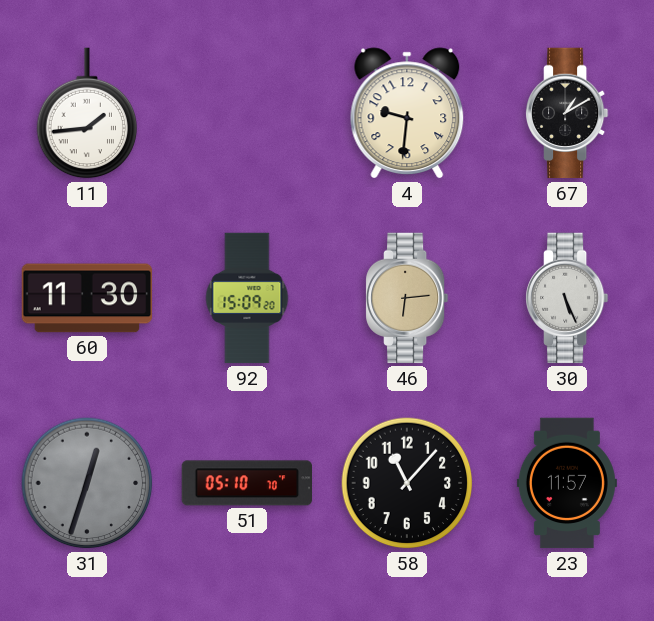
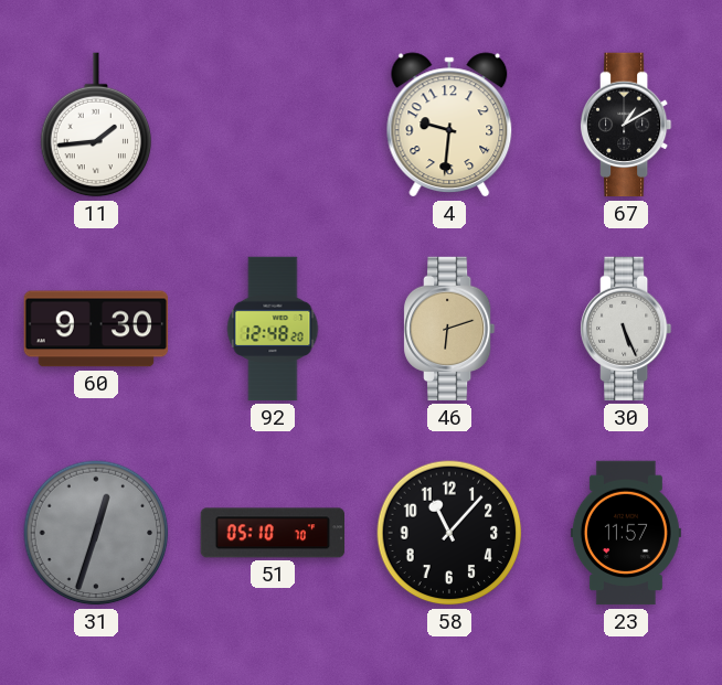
60: 11:30 -> 9:30 (96, 329)
92: 15:09 -> 12:48 (273, 329)
46: 6:14 -> 6:12 (450, 329)
